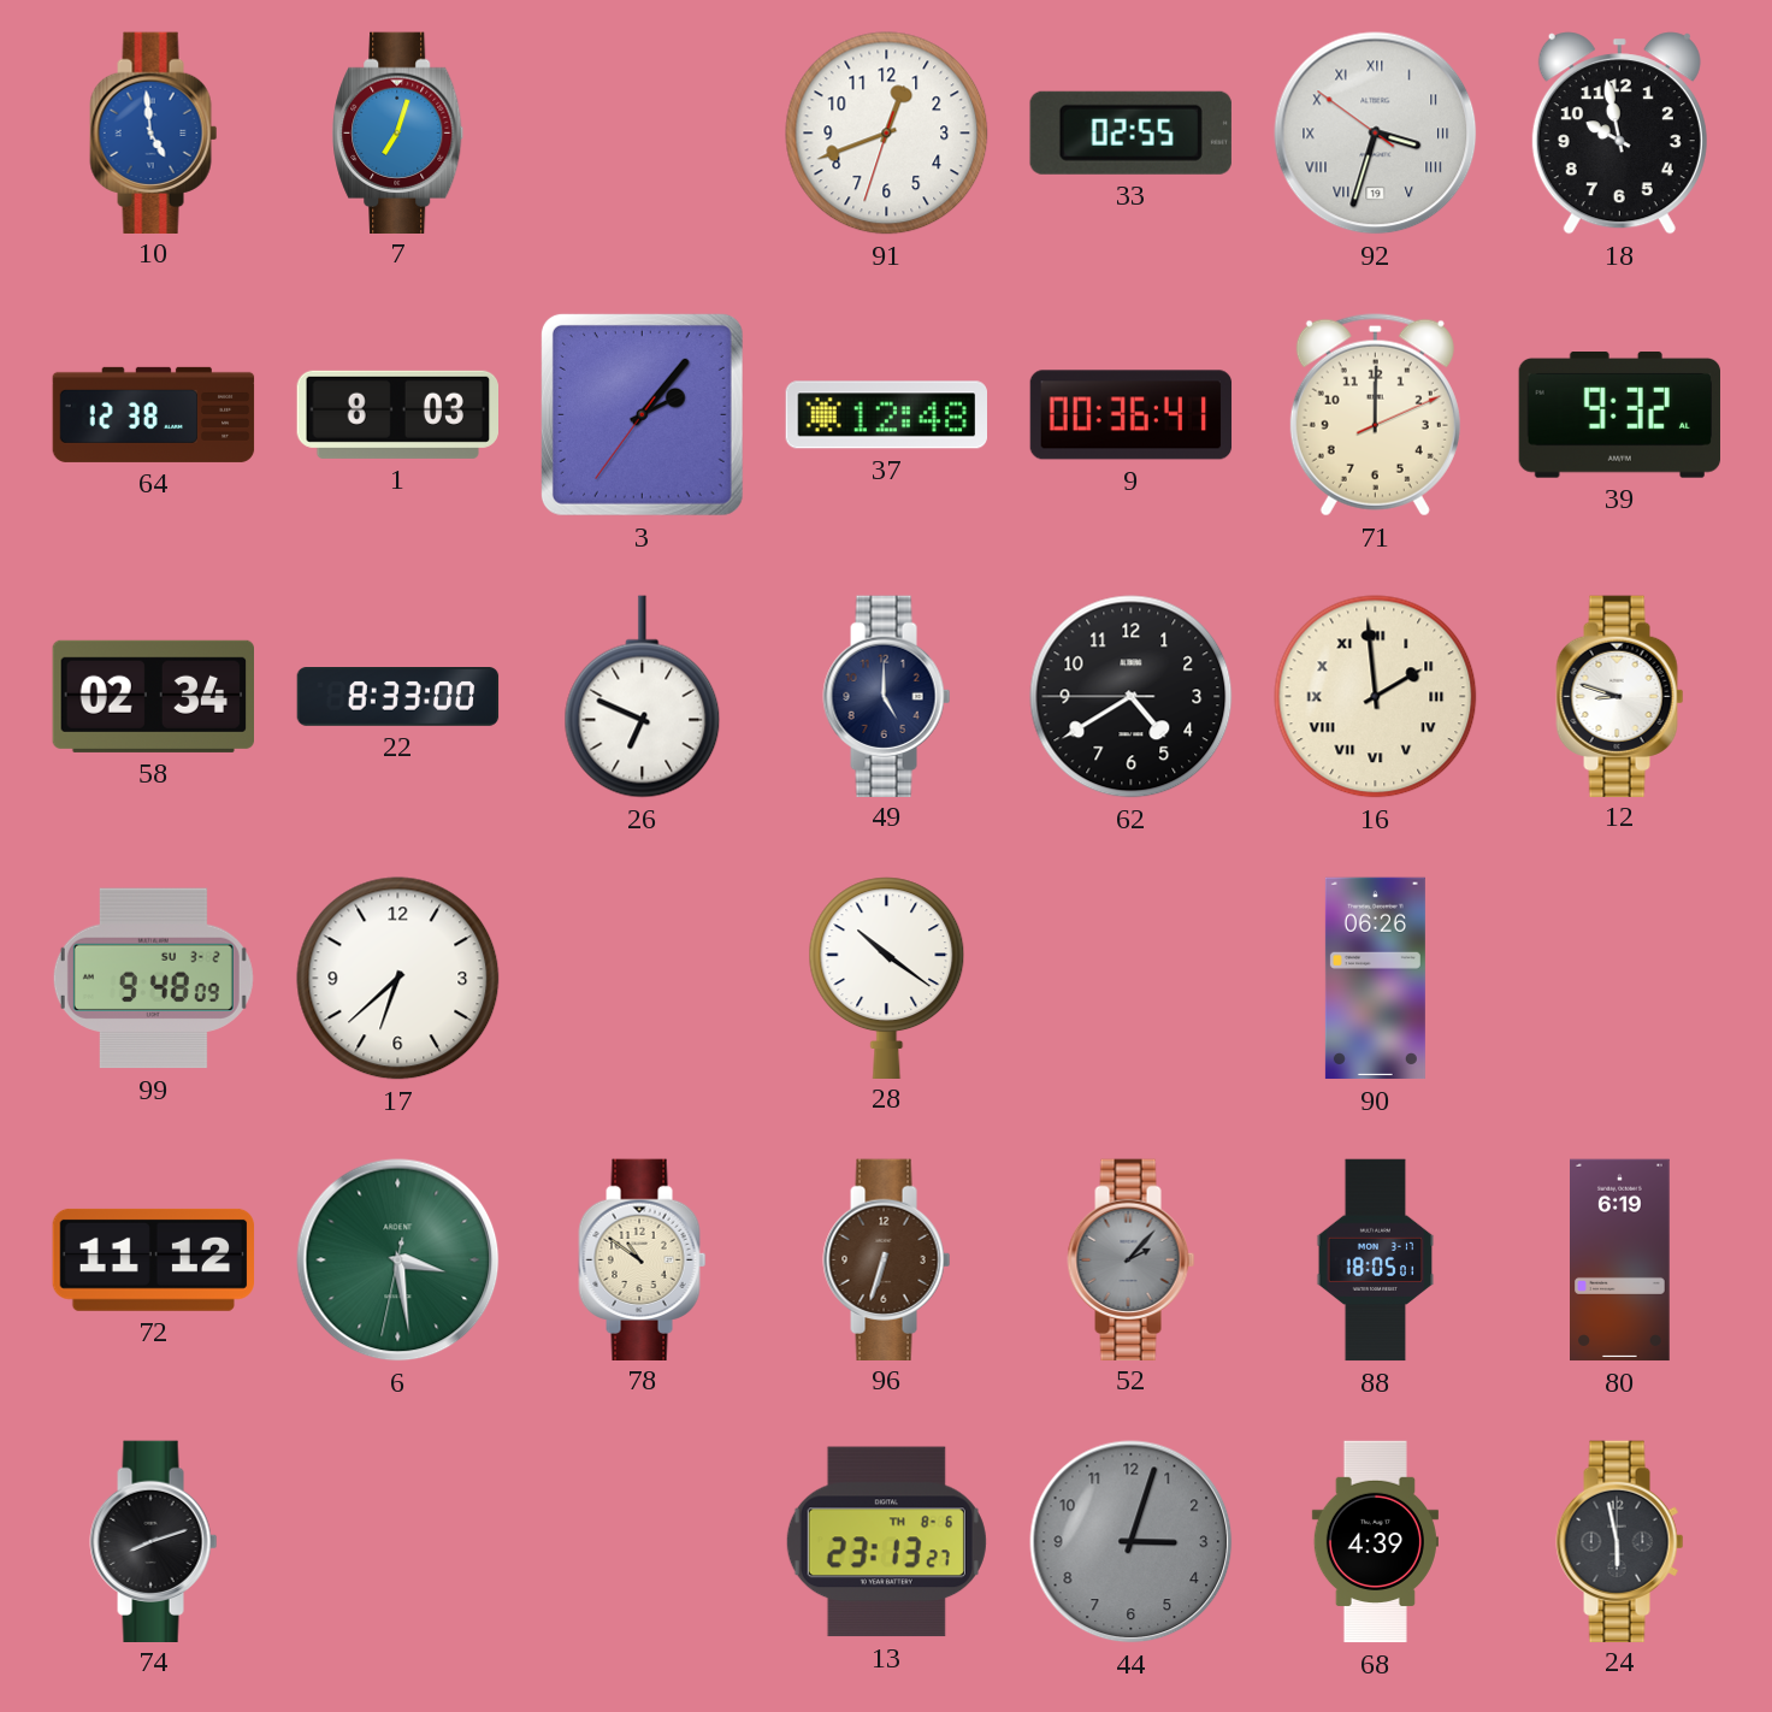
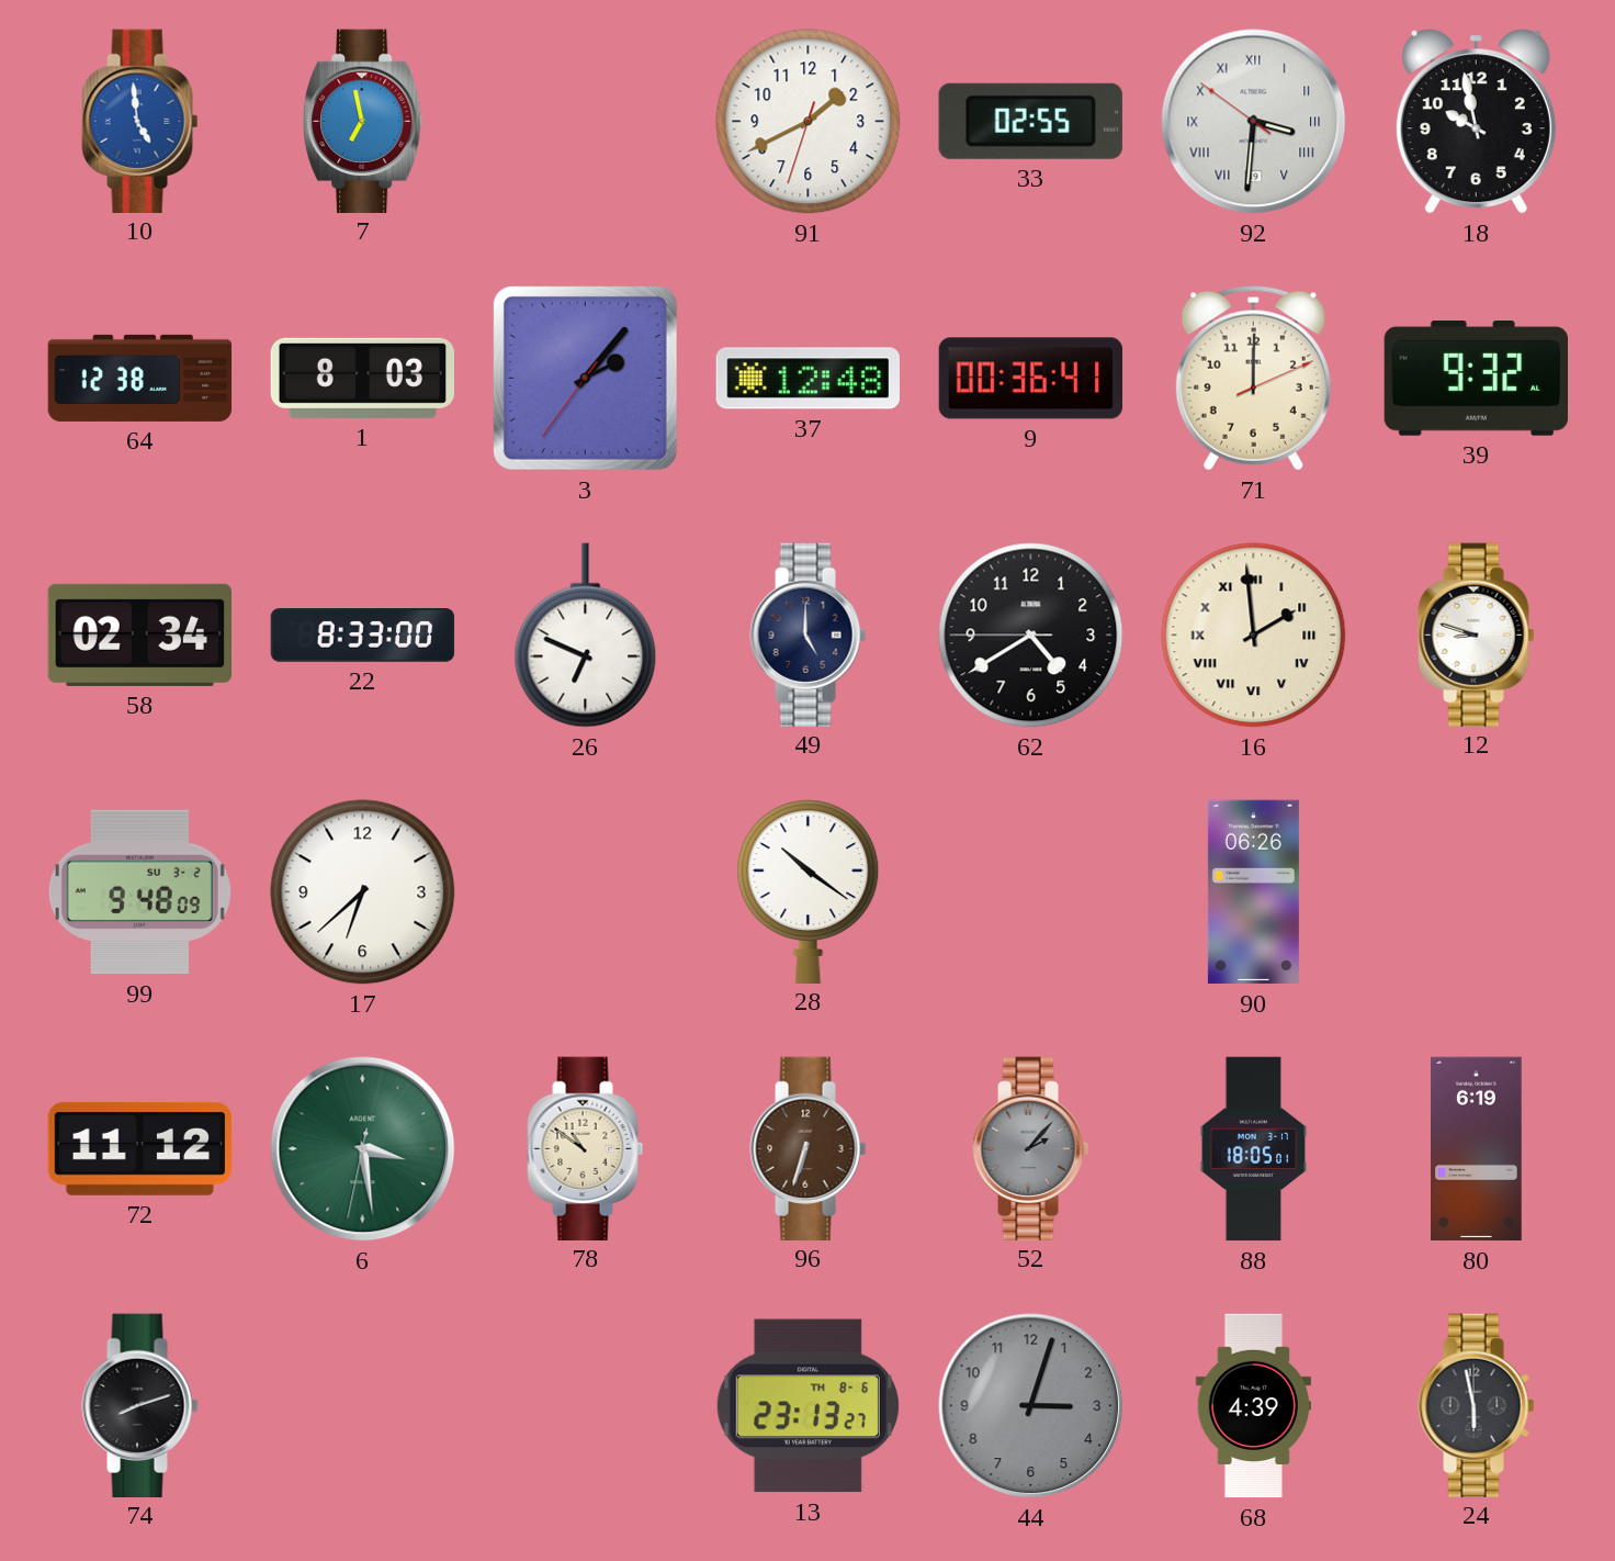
7: 7:03 -> 6:58 (363, 121)
91: 12:41 -> 1:40 (809, 122)
92: 3:32 -> 3:30 (1254, 122)
